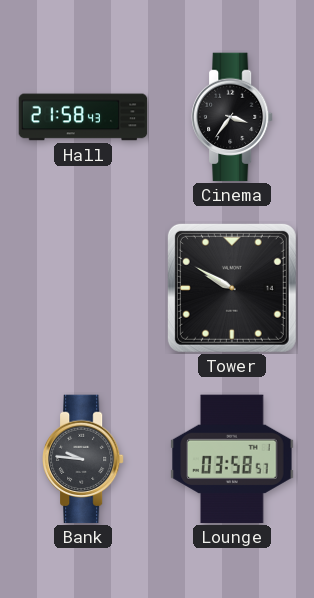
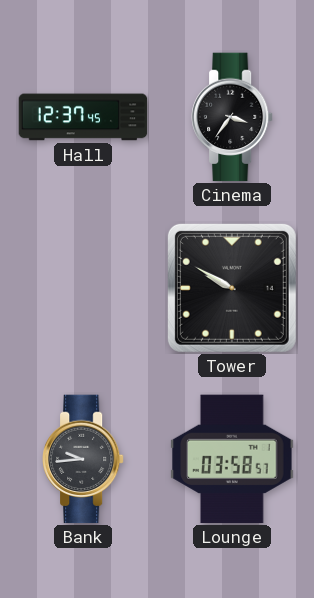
Hall: 21:58 -> 12:37 (83, 117)
Bank: 9:46 -> 9:44 (84, 459)
